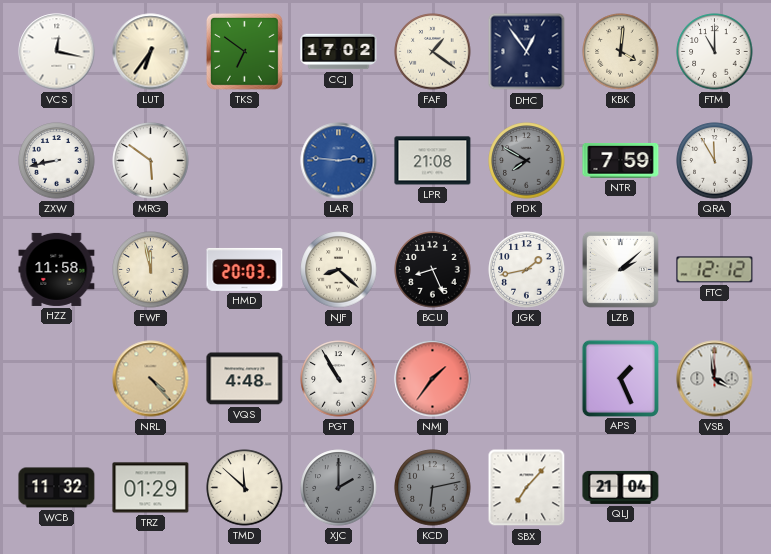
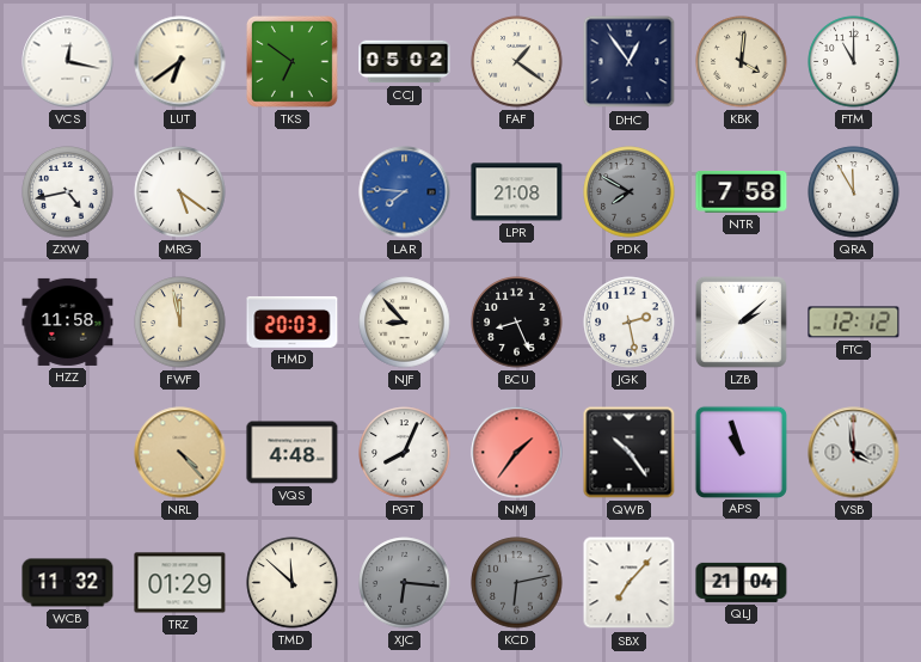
LUT: 6:36 -> 6:39 (180, 62)
CCJ: 17:02 -> 05:02 (405, 62)
ZXW: 8:43 -> 4:43 (68, 192)
MRG: 5:51 -> 5:21 (180, 192)
LAR: 2:46 -> 7:46 (405, 192)
NTR: 7:59 -> 7:58 (742, 192)
NJF: 8:22 -> 8:53 (405, 323)
JGK: 1:43 -> 2:28 (630, 323)
PGT: 10:55 -> 8:04 (405, 453)
QWB: none -> 10:24 (630, 453)
APS: 1:26 -> 10:57 (741, 452)
XJC: 2:00 -> 6:16 (405, 583)
